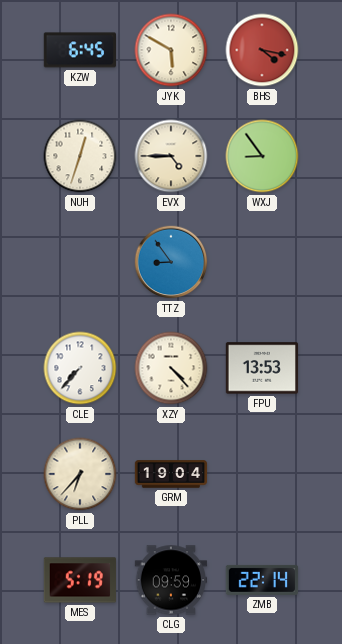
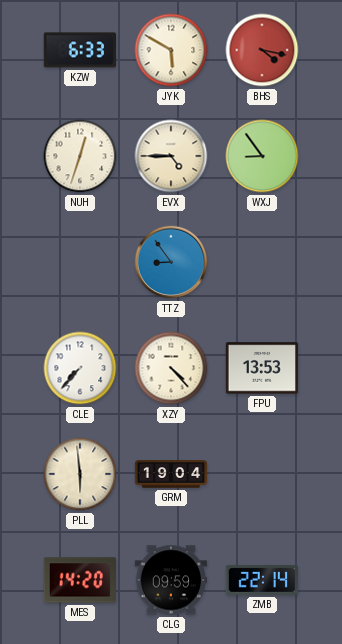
KZW: 6:45 -> 6:33 (79, 50)
PLL: 6:37 -> 5:59 (80, 474)
MES: 5:19 -> 14:20 (79, 580)
